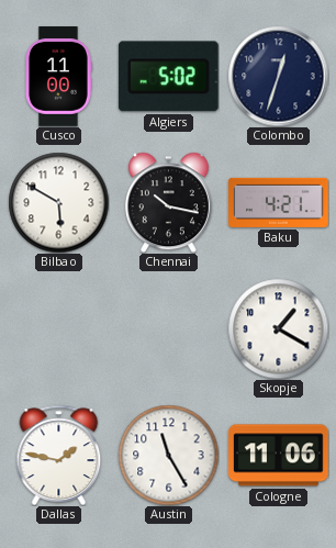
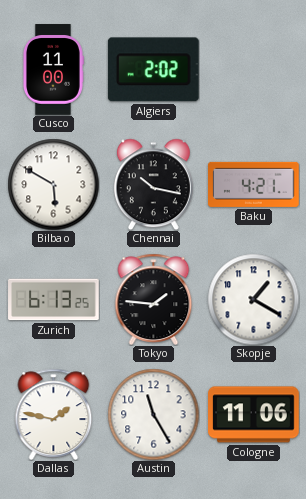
Algiers: 5:02 -> 2:02 (153, 70)
Colombo: 12:33 -> none (278, 76)
Zurich: none -> 6:13 (54, 300)
Tokyo: none -> 1:46 (154, 299)
